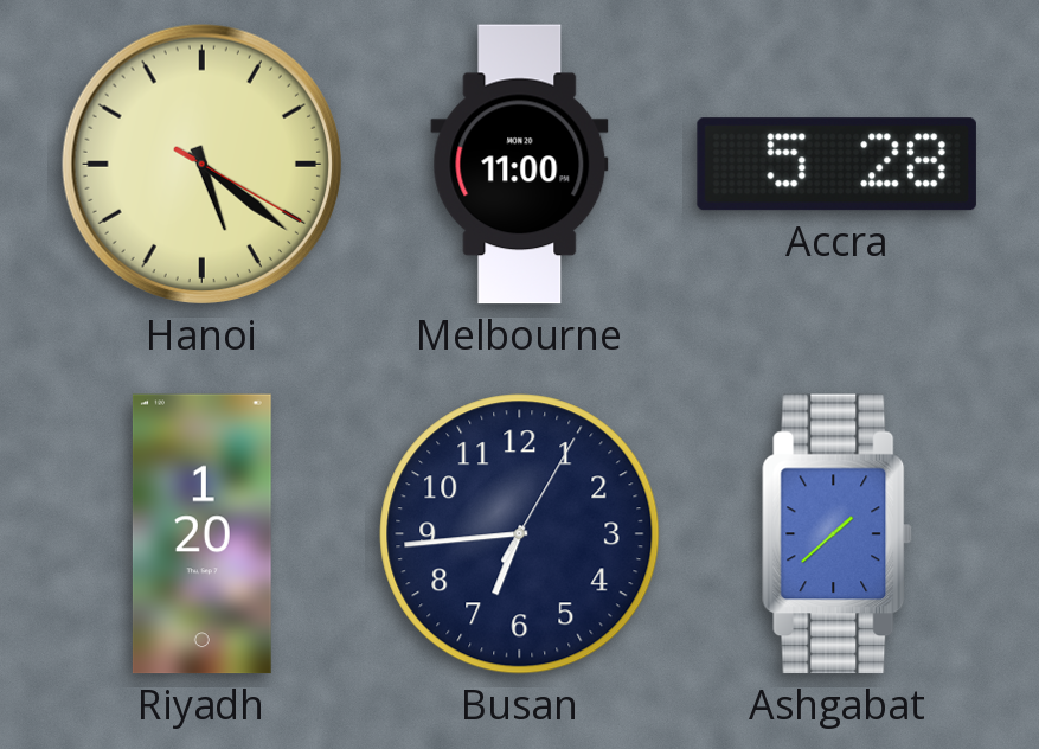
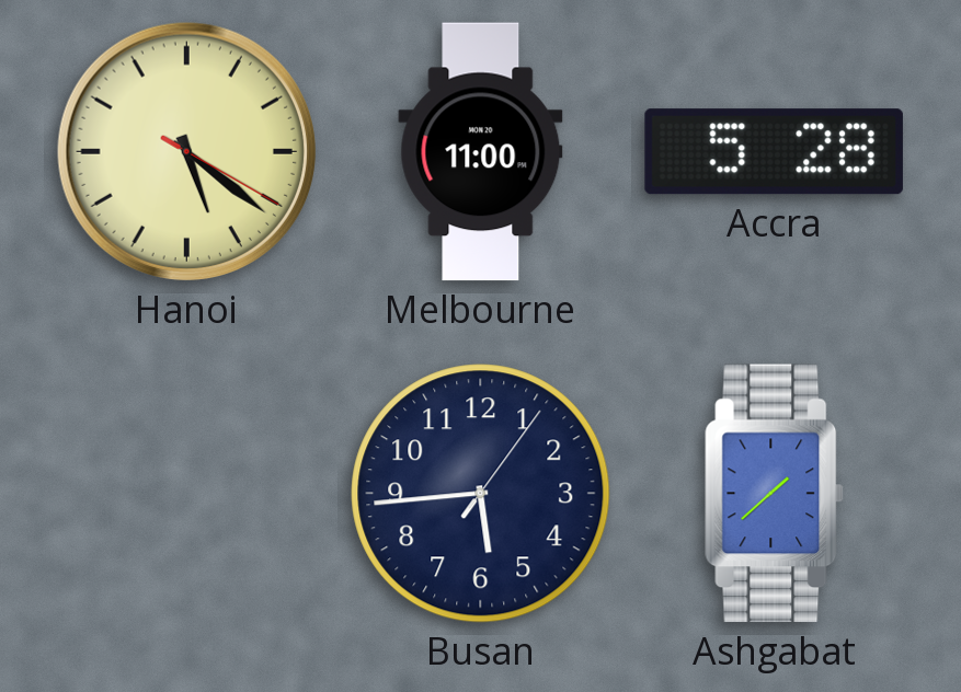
Riyadh: 1:20 -> none (201, 534)
Busan: 6:44 -> 5:44 (481, 494)
